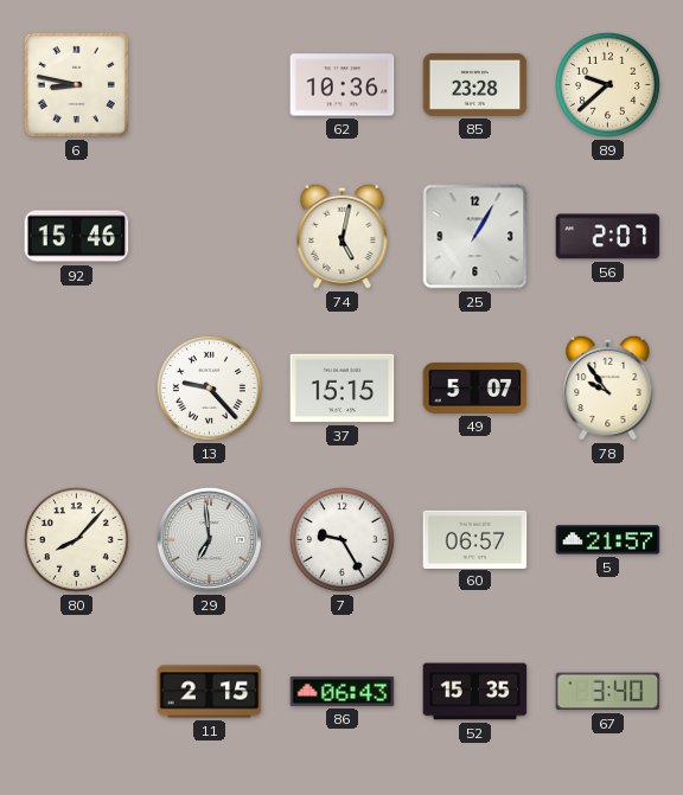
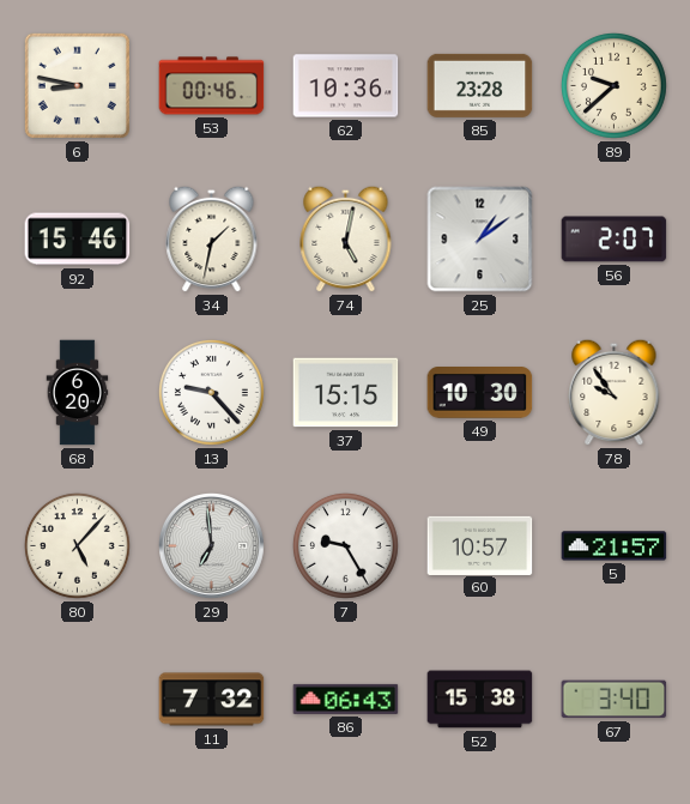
53: none -> 00:46 (212, 86)
34: none -> 1:32 (212, 238)
25: 1:05 -> 1:09 (480, 240)
68: none -> 6:20 (78, 393)
49: 5:07 -> 10:30 (480, 393)
80: 8:07 -> 5:07 (77, 545)
60: 06:57 -> 10:57 (480, 545)
11: 2:15 -> 7:32 (212, 700)
52: 15:35 -> 15:38 (480, 700)
